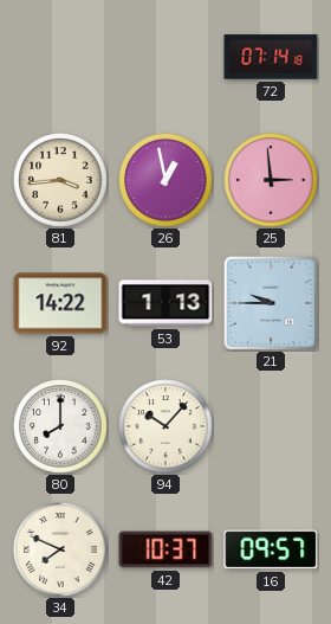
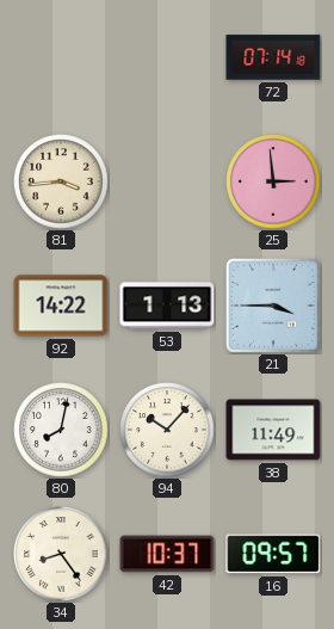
26: 12:58 -> none (165, 180)
21: 9:45 -> 3:45 (273, 306)
80: 8:00 -> 8:02 (61, 430)
38: none -> 11:49 (273, 430)
34: 7:49 -> 8:24 (61, 554)
